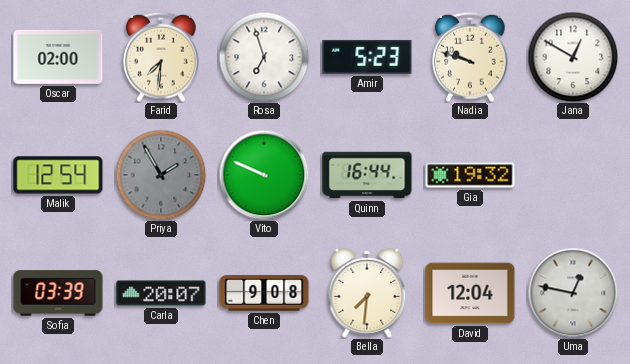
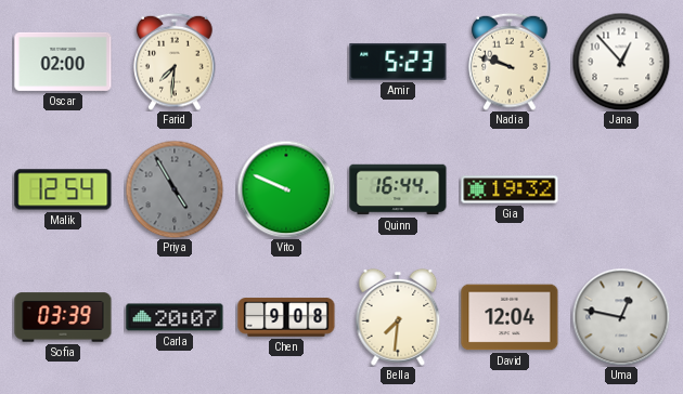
Rosa: 6:57 -> none (264, 57)
Jana: 12:50 -> 12:53 (621, 62)
Priya: 1:55 -> 4:55 (175, 189)
